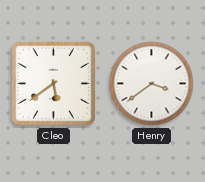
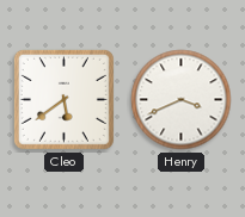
Henry: 3:39 -> 3:41 (182, 100)
